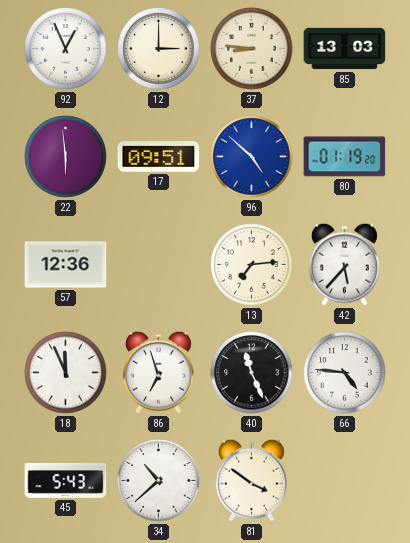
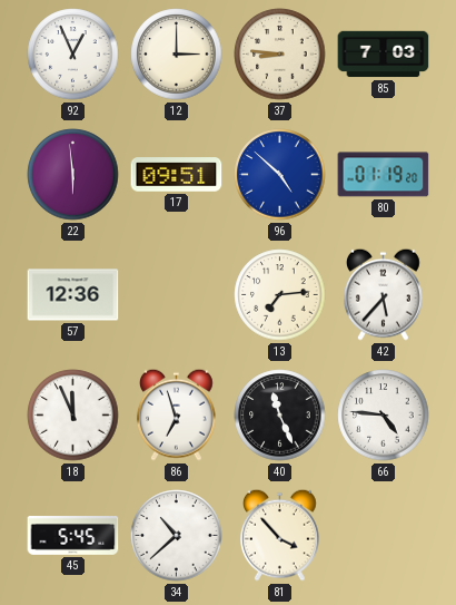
85: 13:03 -> 7:03 (384, 55)
45: 5:43 -> 5:45 (73, 536)
81: 3:51 -> 3:53 (279, 535)
